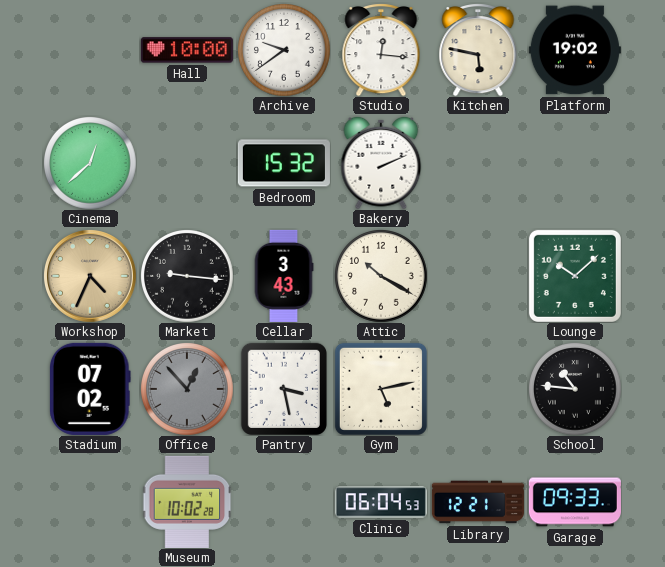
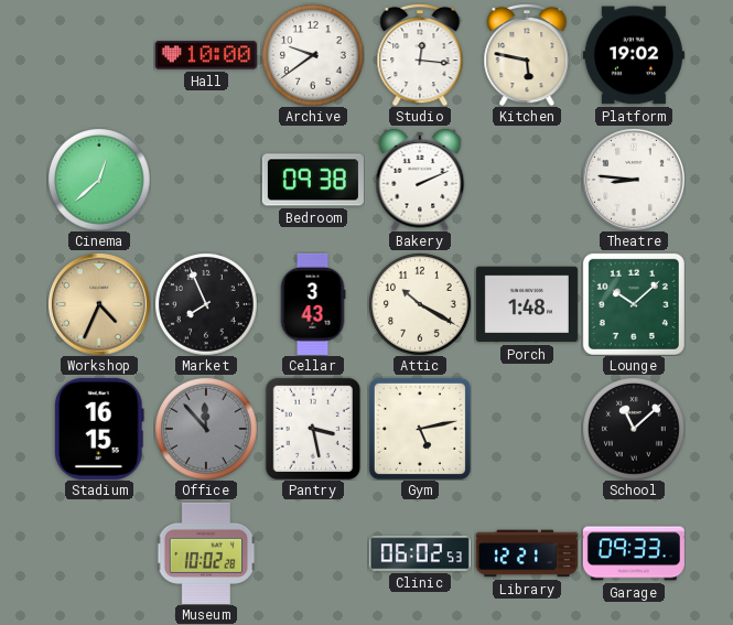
Bedroom: 15:32 -> 09:38 (313, 180)
Theatre: none -> 8:46 (634, 180)
Market: 9:16 -> 7:56 (206, 304)
Porch: none -> 1:48 (527, 304)
Stadium: 07:02 -> 16:15 (99, 429)
Office: 12:53 -> 11:53 (206, 429)
School: 10:46 -> 11:08 (634, 429)
Clinic: 06:04 -> 06:02 (420, 553)
